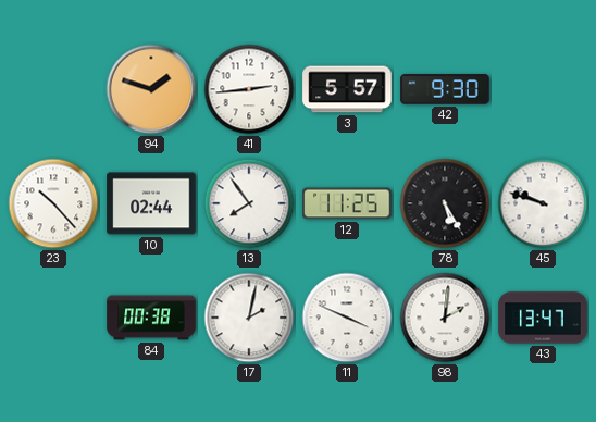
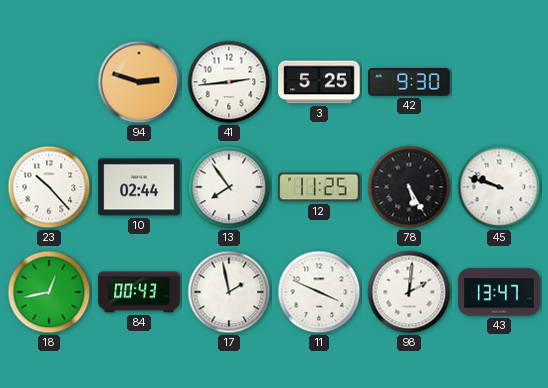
94: 1:48 -> 2:48 (139, 82)
3: 5:57 -> 5:25 (319, 82)
18: none -> 12:43 (49, 292)
84: 00:38 -> 00:43 (139, 292)
17: 2:02 -> 1:58 (229, 292)
